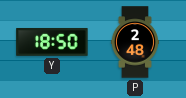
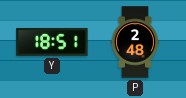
Y: 18:50 -> 18:51 (52, 42)
